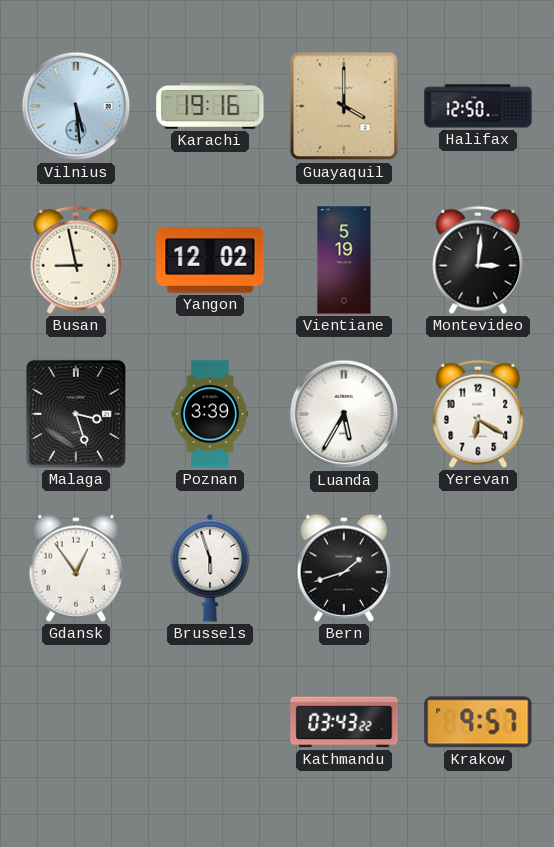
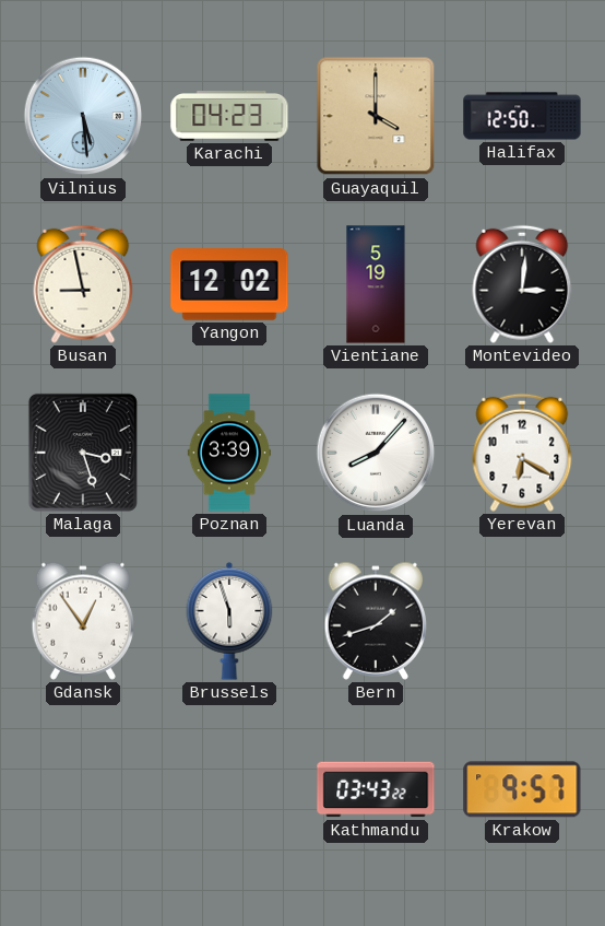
Karachi: 19:16 -> 04:23 (229, 117)
Luanda: 5:35 -> 8:07 (376, 453)
